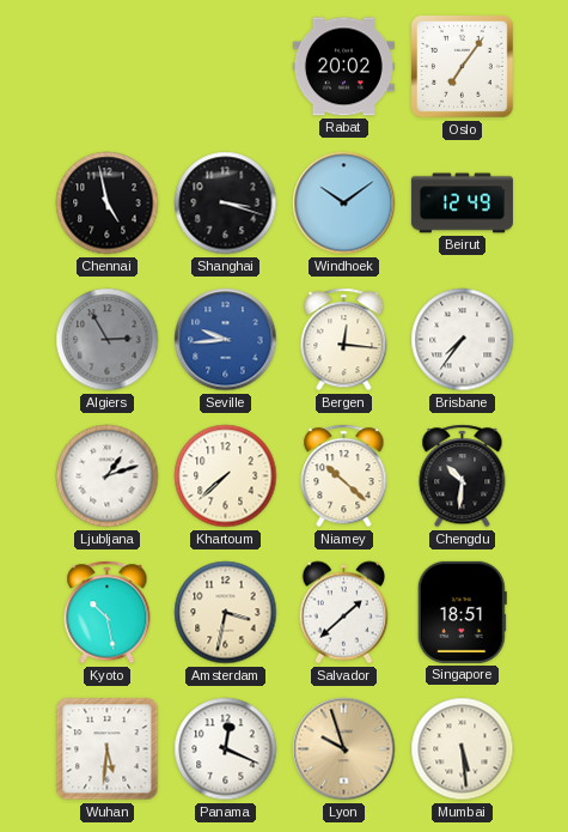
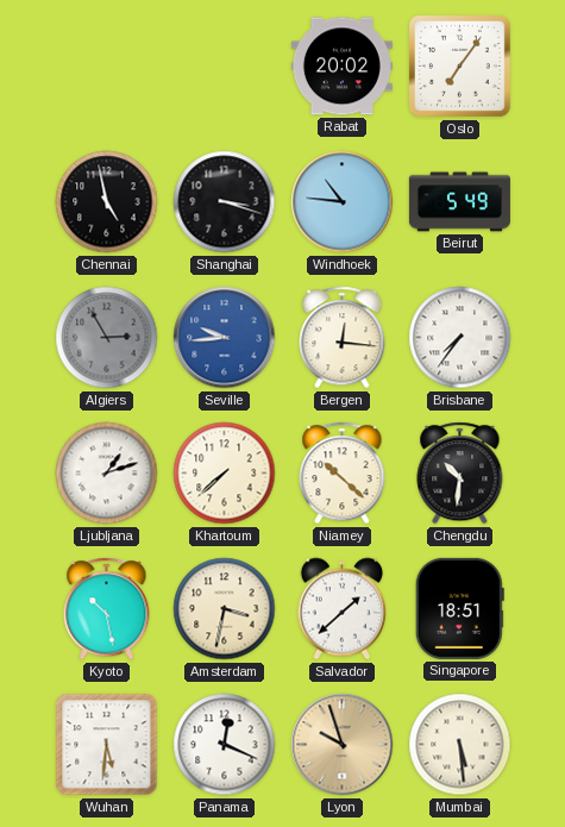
Windhoek: 10:09 -> 10:46 (343, 202)
Beirut: 12:49 -> 5:49 (459, 202)
